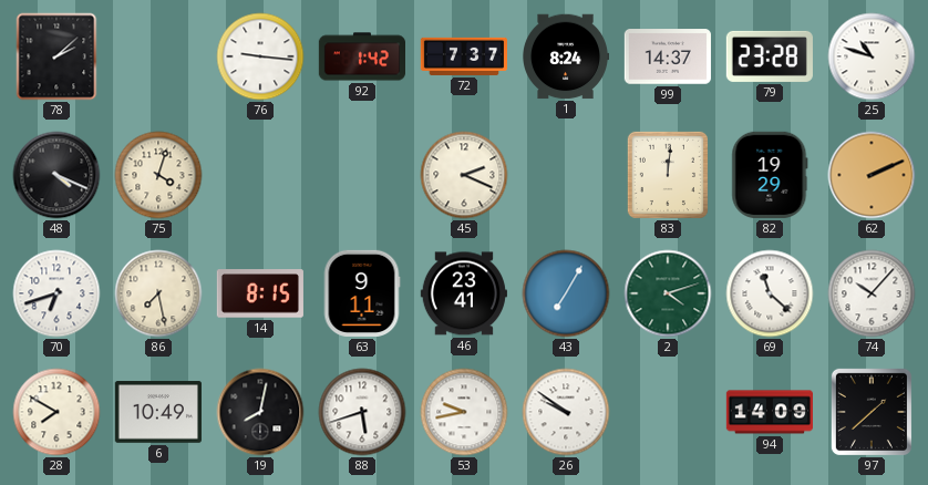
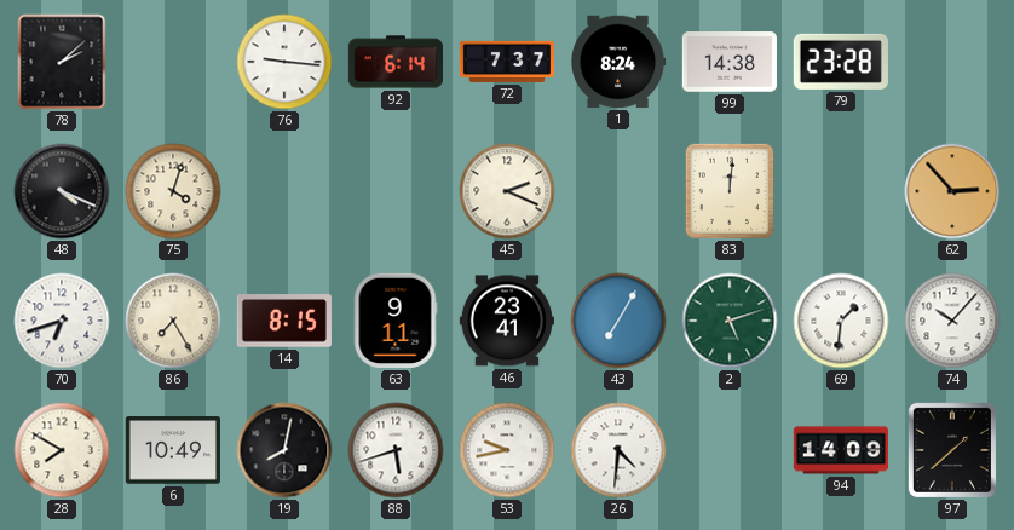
92: 1:42 -> 6:14 (394, 62)
99: 14:37 -> 14:38 (730, 62)
25: 10:48 -> none (872, 56)
82: 19:29 -> none (770, 175)
62: 2:11 -> 2:53 (952, 191)
86: 7:28 -> 7:25 (173, 321)
2: 4:12 -> 5:12 (730, 321)
69: 11:22 -> 1:31 (841, 321)
26: 9:51 -> 4:31 (618, 450)
